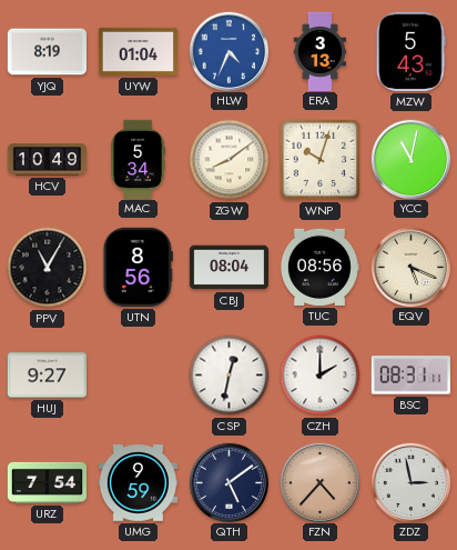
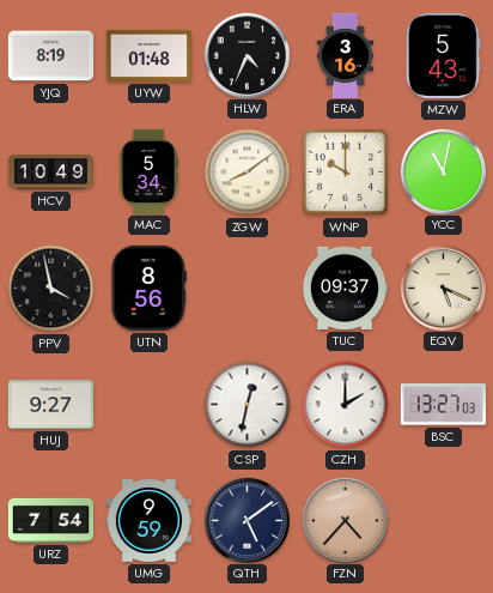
UYW: 01:04 -> 01:48 (148, 55)
HLW dial: blue -> black (246, 55)
ERA: 3:13 -> 3:16 (346, 55)
WNP: 10:03 -> 10:00 (346, 173)
PPV: 11:05 -> 3:58 (51, 289)
CBJ: 08:04 -> none (228, 268)
TUC: 08:56 -> 09:37 (345, 288)
BSC: 08:31 -> 13:27 (443, 405)
ZDZ: 2:58 -> none (410, 482)
